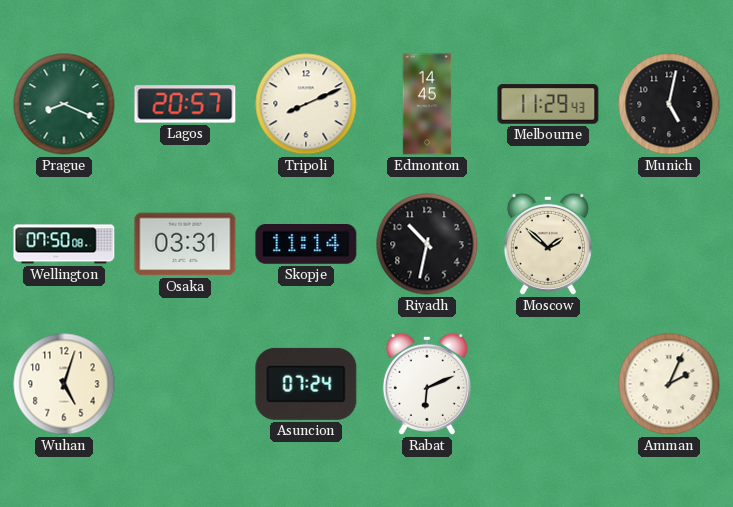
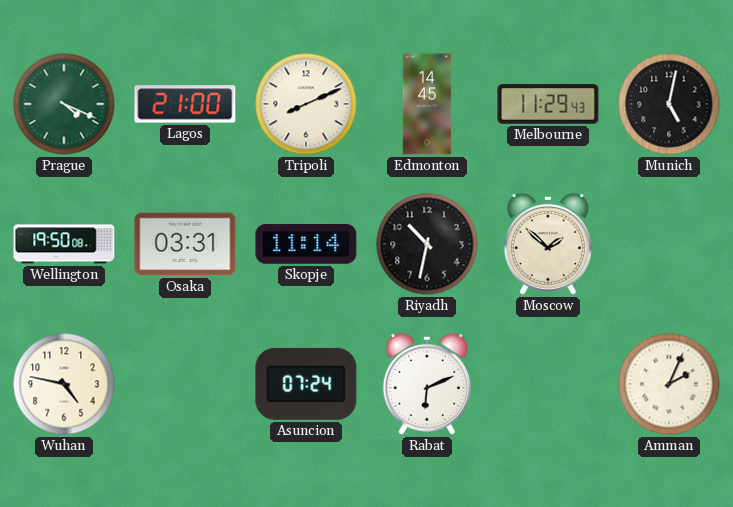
Prague: 8:19 -> 4:19 (64, 104)
Lagos: 20:57 -> 21:00 (185, 104)
Wellington: 07:50 -> 19:50 (64, 244)
Wuhan: 5:03 -> 4:47 (64, 384)
